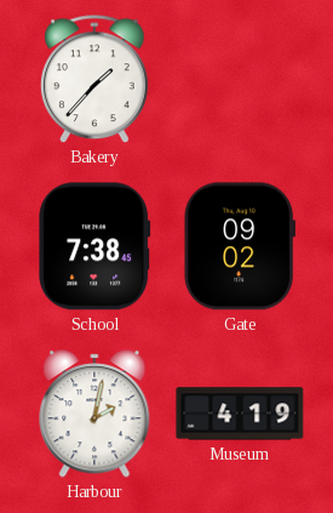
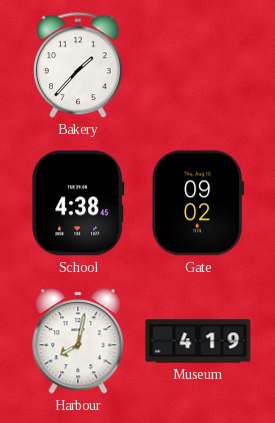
School: 7:38 -> 4:38 (78, 203)
Harbour: 2:02 -> 8:02 (78, 341)
